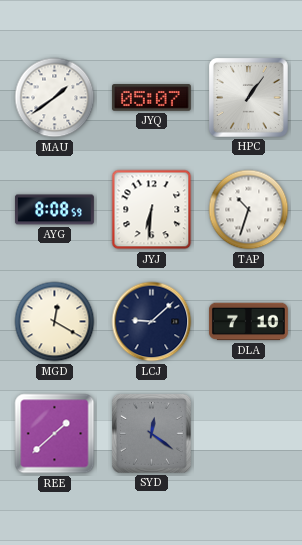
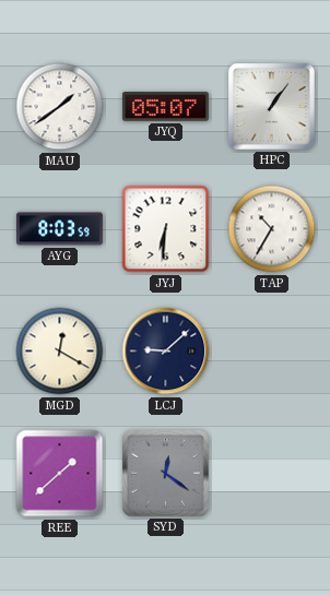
AYG: 8:08 -> 8:03 (60, 229)
TAP: 10:33 -> 10:35 (272, 229)
DLA: 7:10 -> none (248, 322)
